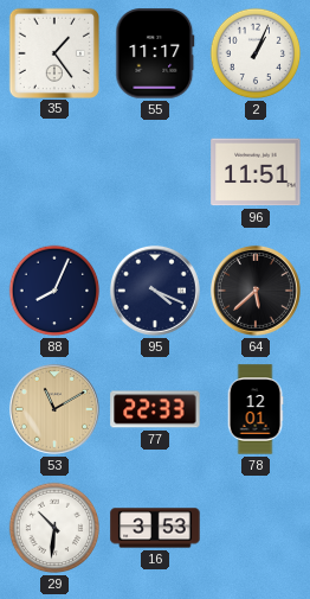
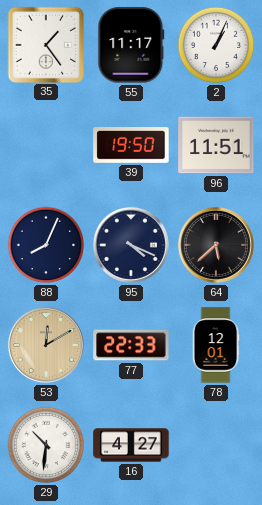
39: none -> 19:50 (131, 146)
53: 11:10 -> 12:10 (46, 345)
16: 3:53 -> 4:27 (131, 445)
